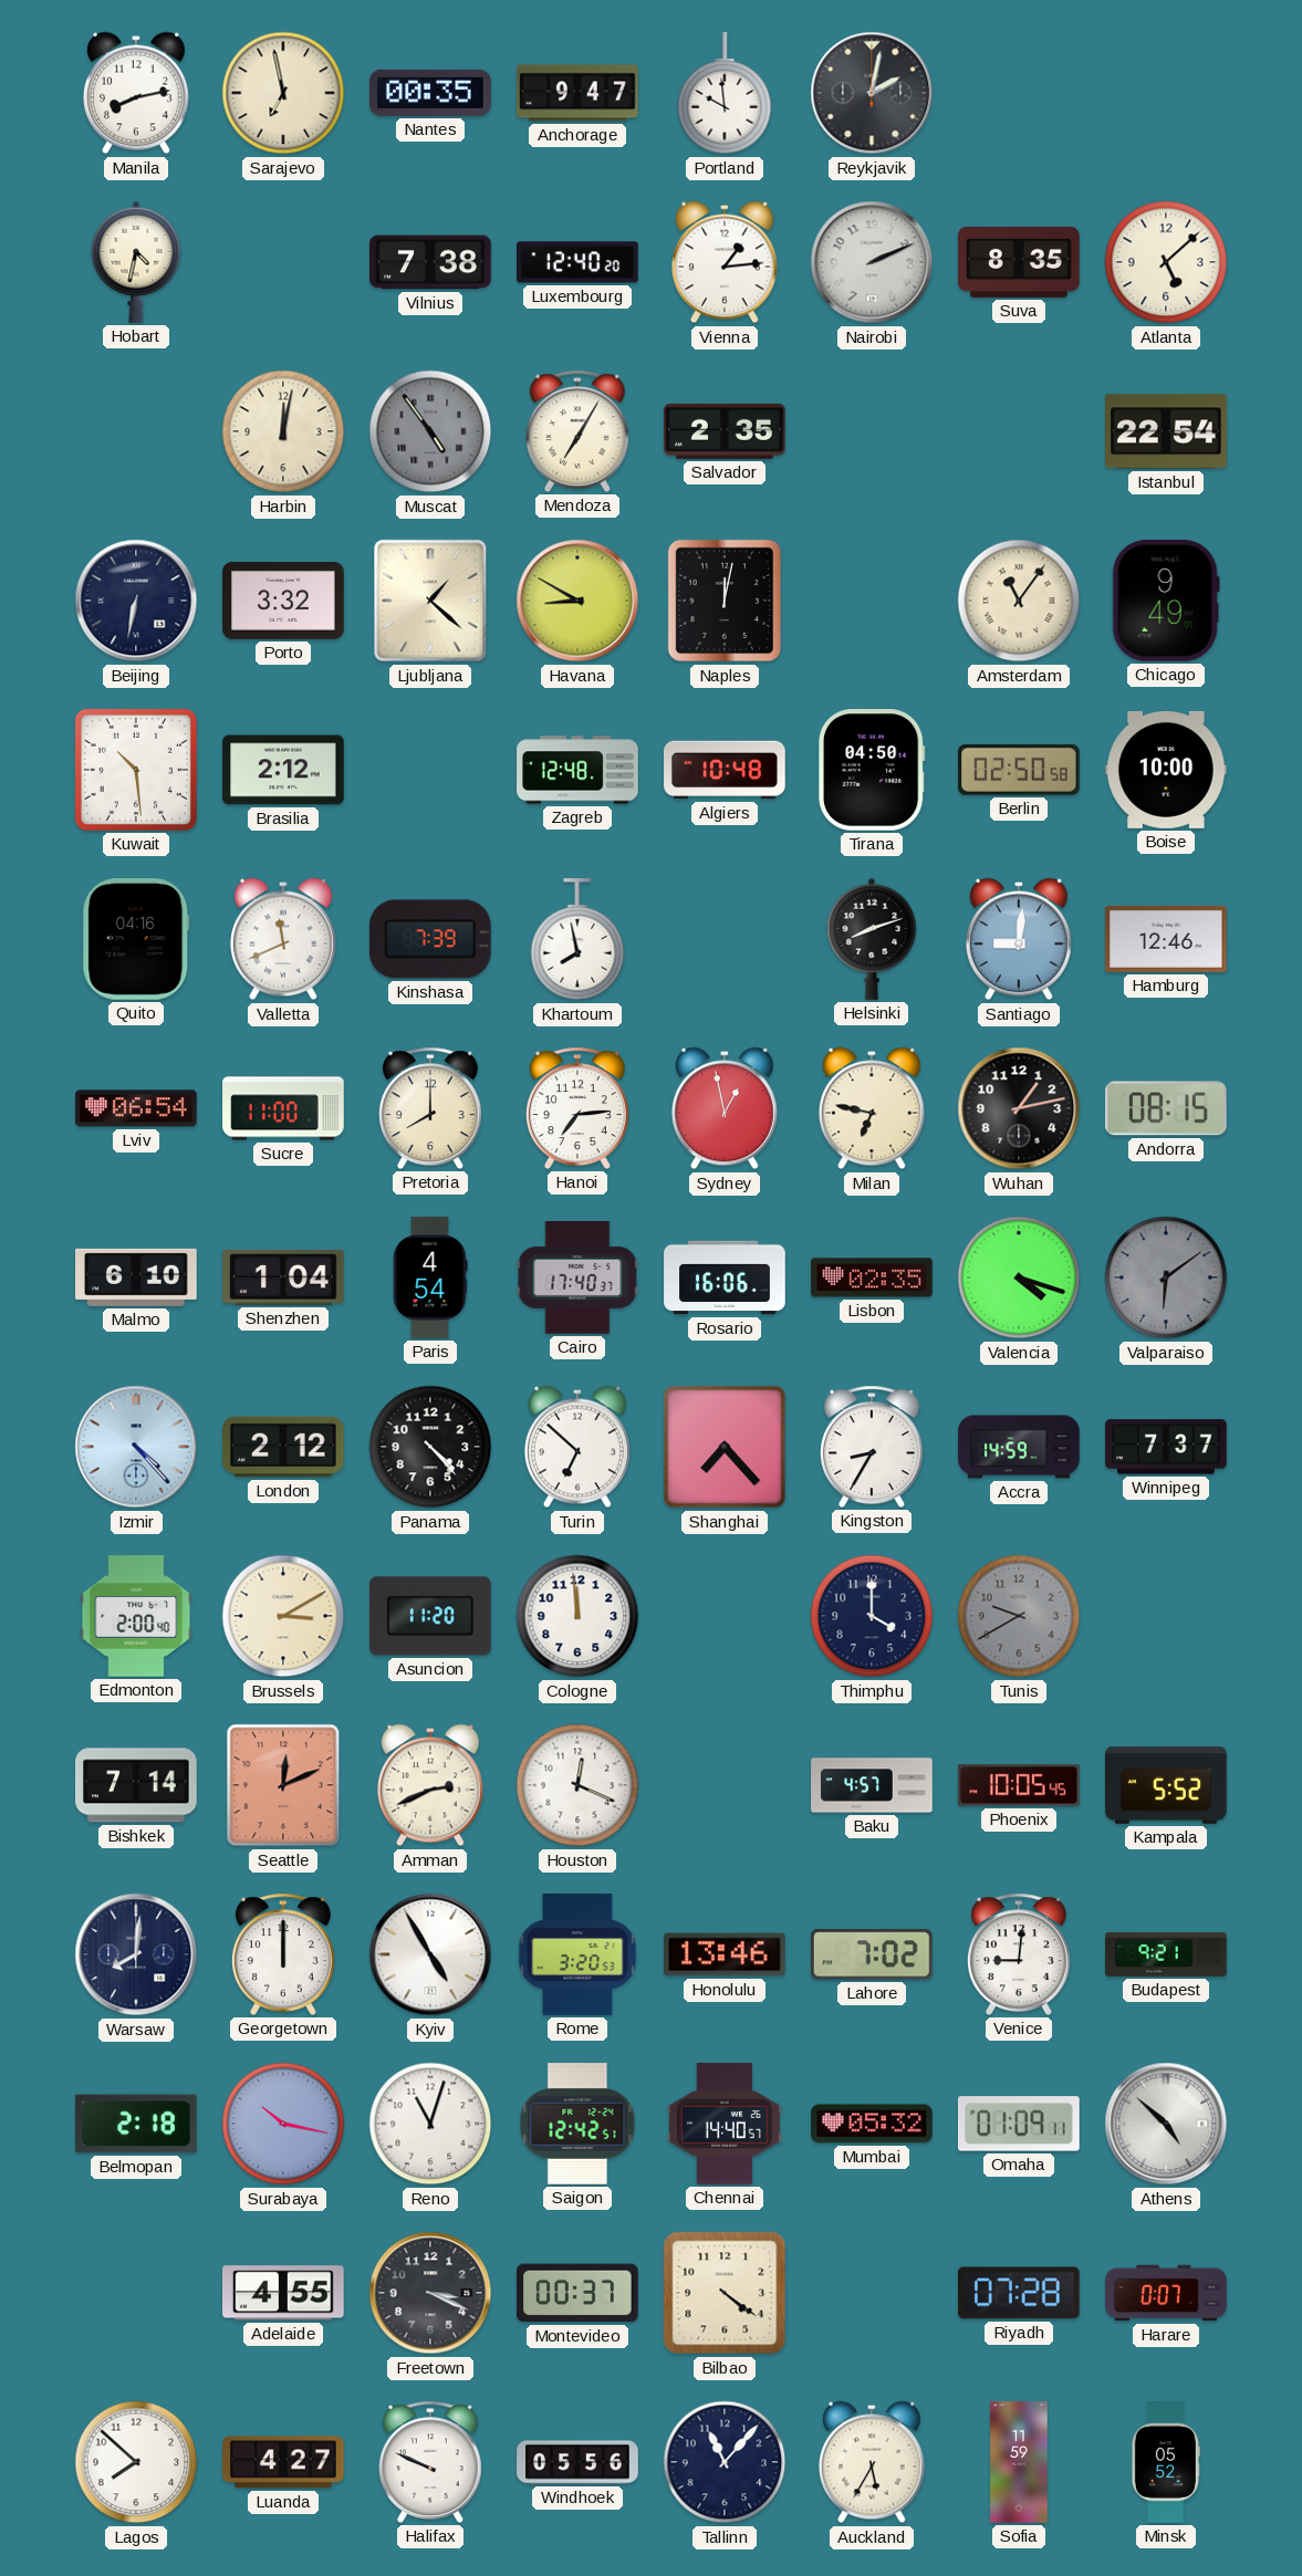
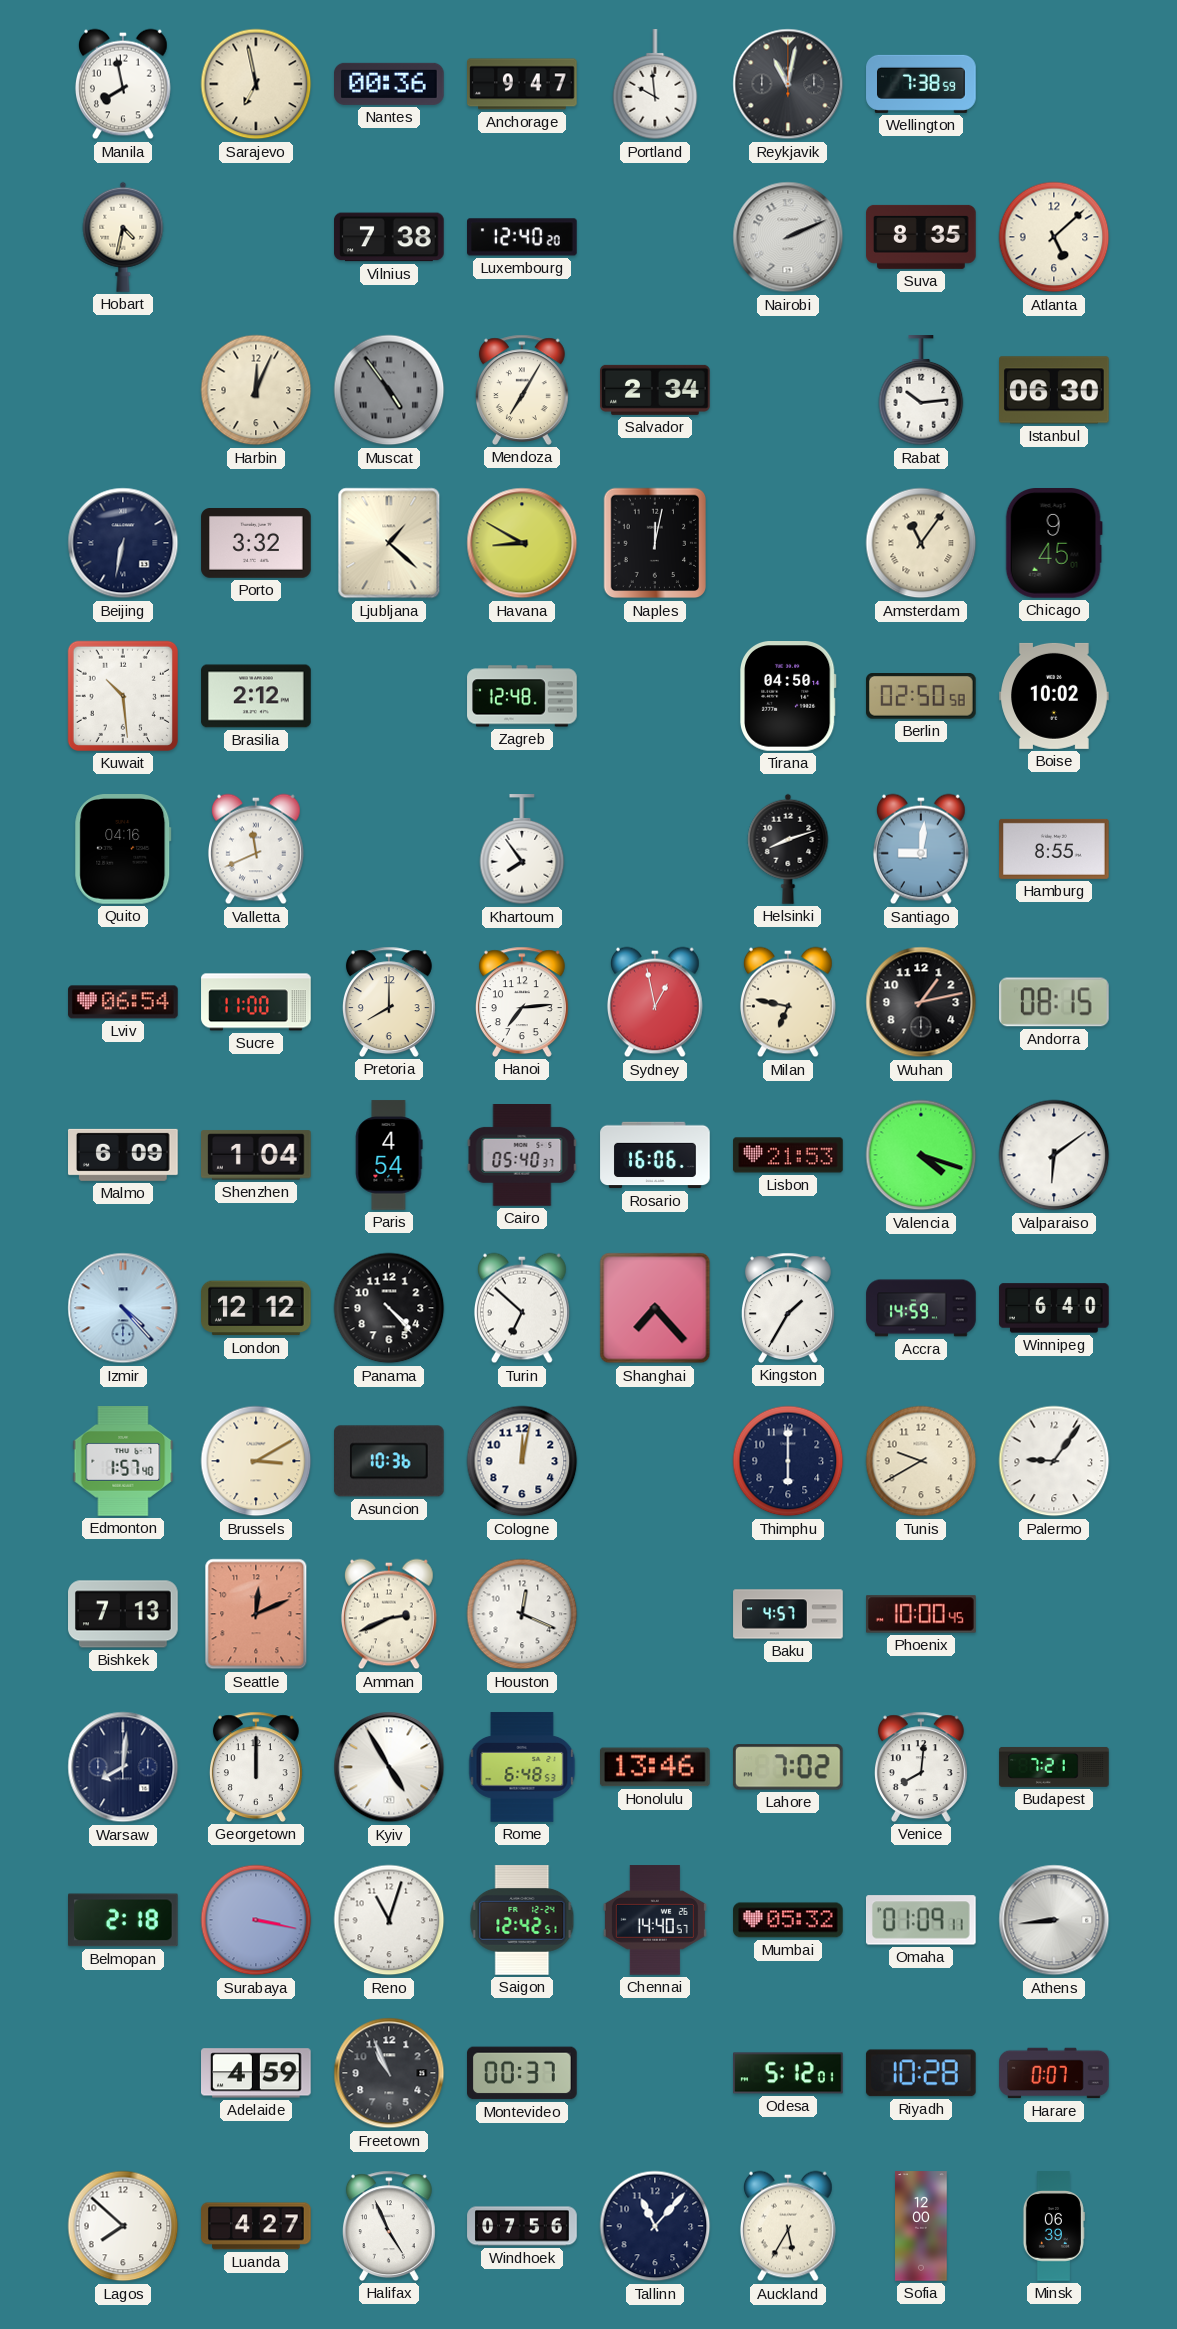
Manila: 8:13 -> 7:58 (123, 84)
Nantes: 00:35 -> 00:36 (390, 84)
Reykjavik: 2:02 -> 11:02 (788, 84)
Wellington: none -> 7:38 (921, 84)
Vienna: 1:14 -> none (725, 262)
Harbin: 12:02 -> 12:04 (256, 390)
Salvador: 2:35 -> 2:34 (656, 390)
Rabat: none -> 10:14 (921, 391)
Istanbul: 22:54 -> 06:30 (1055, 390)
Chicago: 9:49 -> 9:45 (1054, 544)
Algiers: 10:48 -> none (725, 770)
Boise: 10:00 -> 10:02 (1054, 696)
Kinshasa: 7:39 -> none (430, 939)
Khartoum: 7:58 -> 7:54 (522, 850)
Hamburg: 12:46 -> 8:55 (1054, 849)
Malmo: 6:10 -> 6:09 (124, 1155)
Cairo: 17:40 -> 05:40 (522, 1156)
Lisbon: 02:35 -> 21:53 (788, 1155)
Valparaiso dial: grey -> white (1054, 1155)
London: 2:12 -> 12:12 (257, 1308)
Kingston: 8:35 -> 1:35 (788, 1308)
Winnipeg: 7:37 -> 6:40 (1054, 1308)
Edmonton: 2:00 -> 1:57 (123, 1461)
Asuncion: 11:20 -> 10:36 (390, 1461)
Cologne: 11:59 -> 12:02 (522, 1461)
Thimphu: 4:00 -> 6:00 (788, 1461)
Tunis dial: grey -> cream (921, 1461)
Palermo: none -> 9:06 (1054, 1461)
Bishkek: 7:14 -> 7:13 (124, 1614)
Phoenix: 10:05 -> 10:00 (921, 1614)
Kampala: 5:52 -> none (1166, 1785)
Rome: 3:20 -> 6:48 (522, 1767)
Venice: 9:01 -> 8:01 (921, 1767)
Budapest: 9:21 -> 7:21 (1054, 1767)
Surabaya: 10:17 -> 3:17 (256, 1920)
Athens: 4:52 -> 8:44 (1054, 1920)
Adelaide: 4:55 -> 4:59 (257, 2073)
Freetown: 3:19 -> 10:56 (389, 2073)
Bilbao: 4:21 -> none (725, 2293)
Odesa: none -> 5:12 (788, 2073)
Riyadh: 07:28 -> 10:28 (921, 2073)
Halifax: 9:49 -> 4:56 (389, 2226)
Windhoek: 05:56 -> 07:56 (522, 2226)
Sofia: 11:59 -> 12:00 (921, 2226)
Minsk: 05:52 -> 06:39 (1053, 2226)
